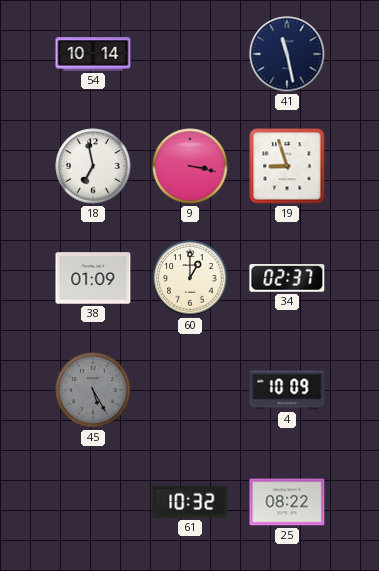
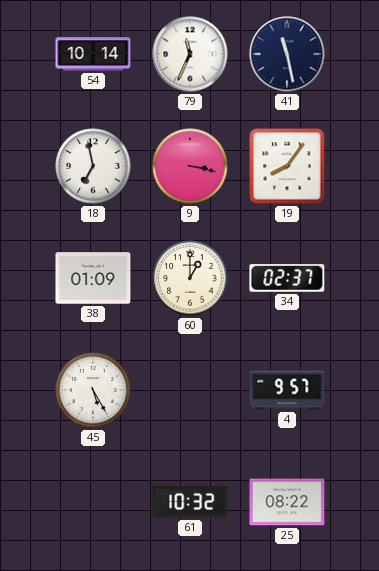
79: none -> 11:34 (190, 54)
19: 8:57 -> 8:06 (287, 166)
45 dial: grey -> white (93, 390)
4: 10:09 -> 9:57 (287, 390)
